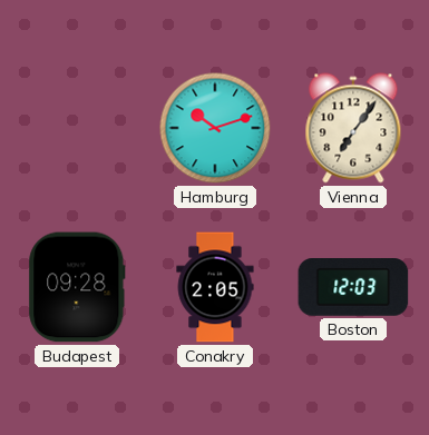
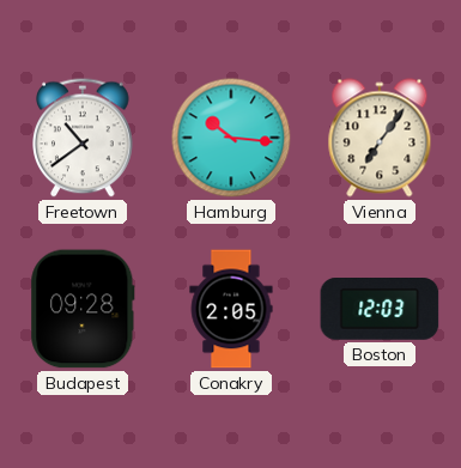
Freetown: none -> 10:39 (83, 138)
Hamburg: 10:12 -> 10:16 (231, 138)
